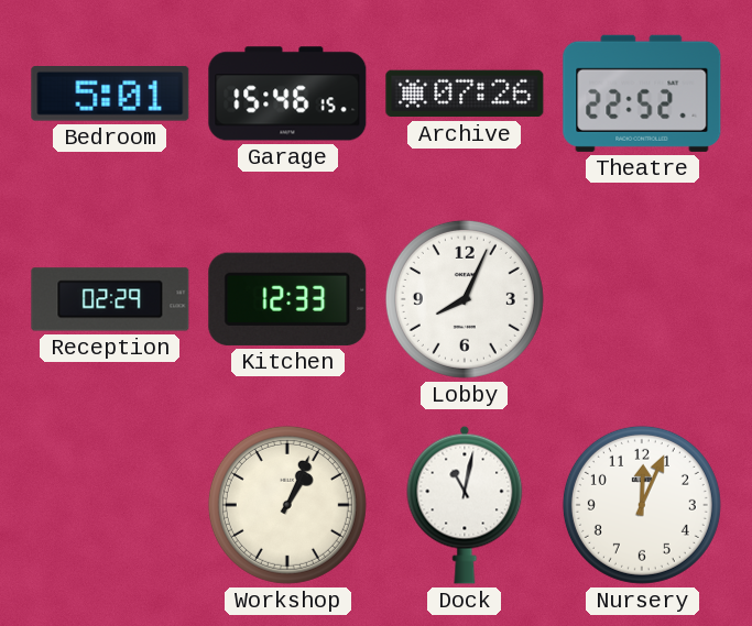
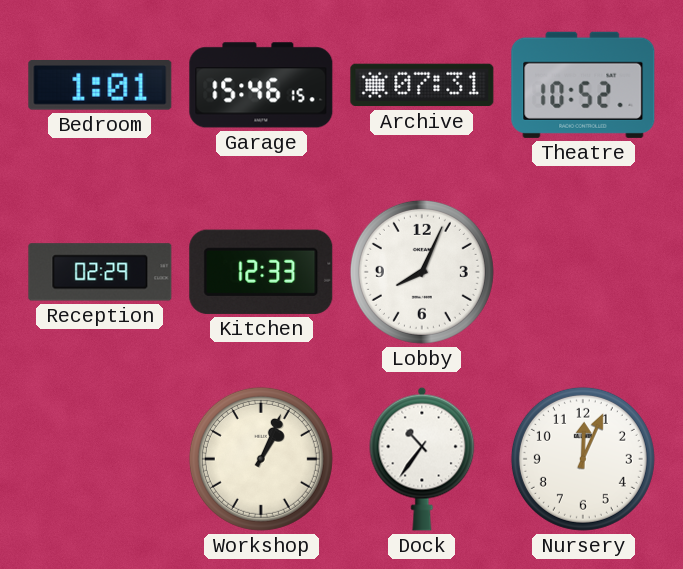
Bedroom: 5:01 -> 1:01 (100, 86)
Archive: 07:26 -> 07:31 (422, 85)
Theatre: 22:52 -> 10:52 (583, 85)
Dock: 11:02 -> 10:36 (422, 459)
